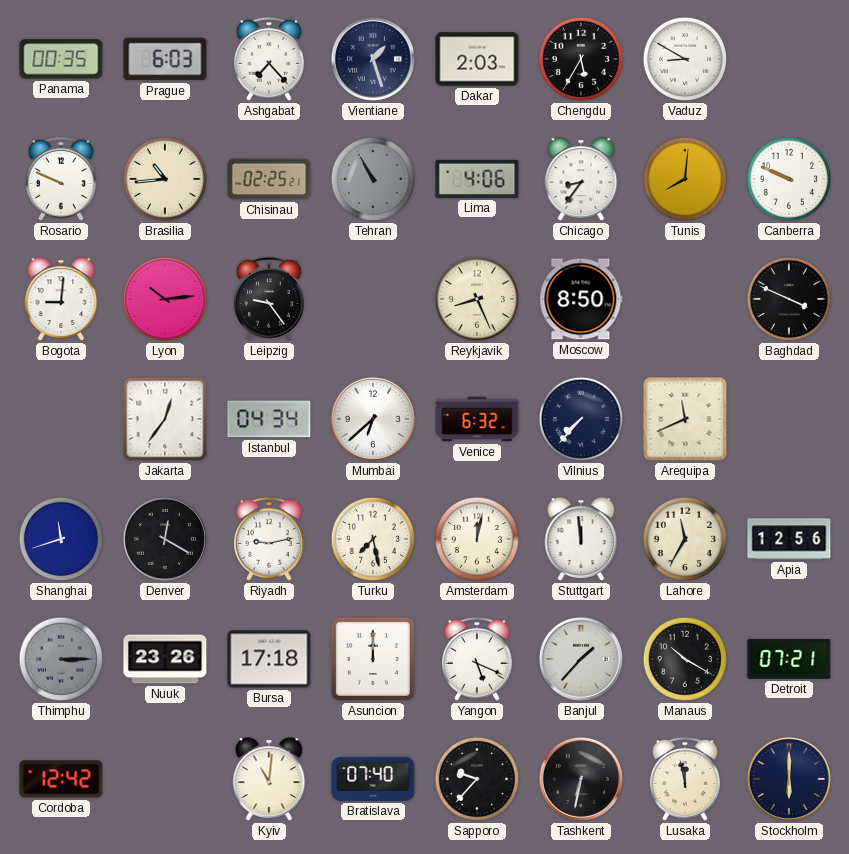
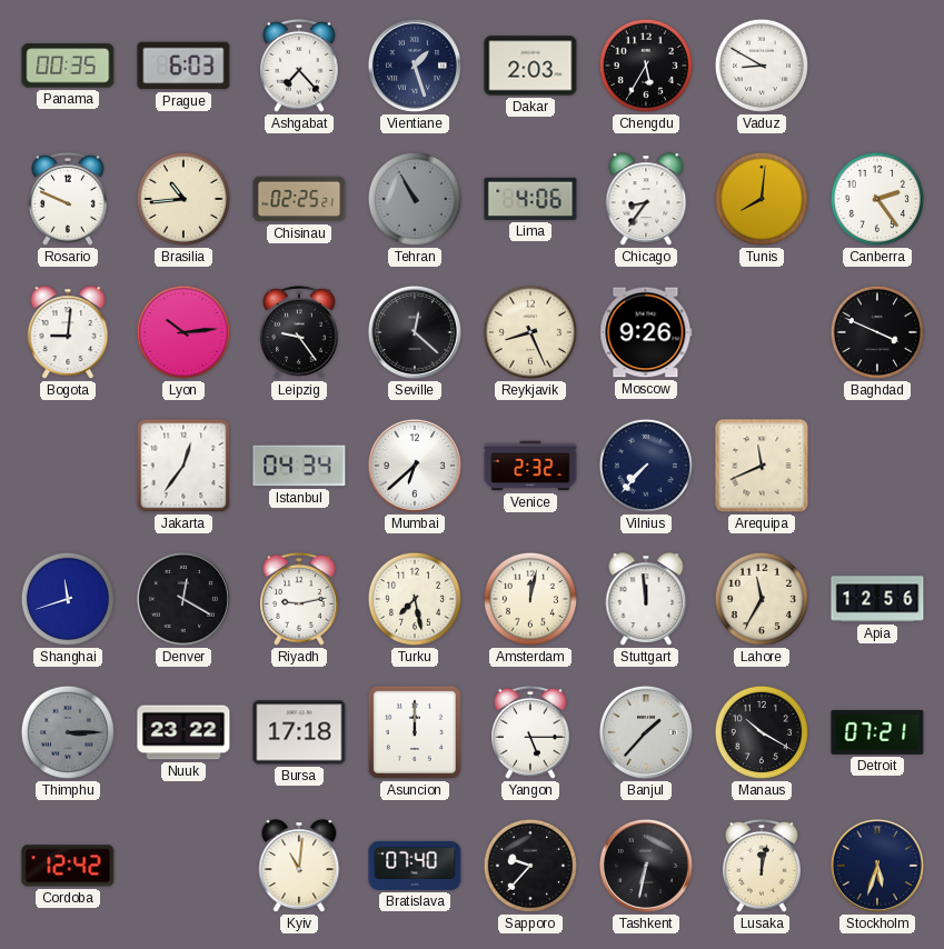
Canberra: 9:49 -> 2:24 (877, 199)
Seville: none -> 12:22 (415, 332)
Moscow: 8:50 -> 9:26 (646, 332)
Venice: 6:32 -> 2:32 (530, 466)
Nuuk: 23:26 -> 23:22 (183, 732)
Yangon: 5:19 -> 5:15 (531, 732)
Lusaka: 11:58 -> 12:02 (763, 866)
Stockholm: 6:00 -> 5:33 (877, 866)
